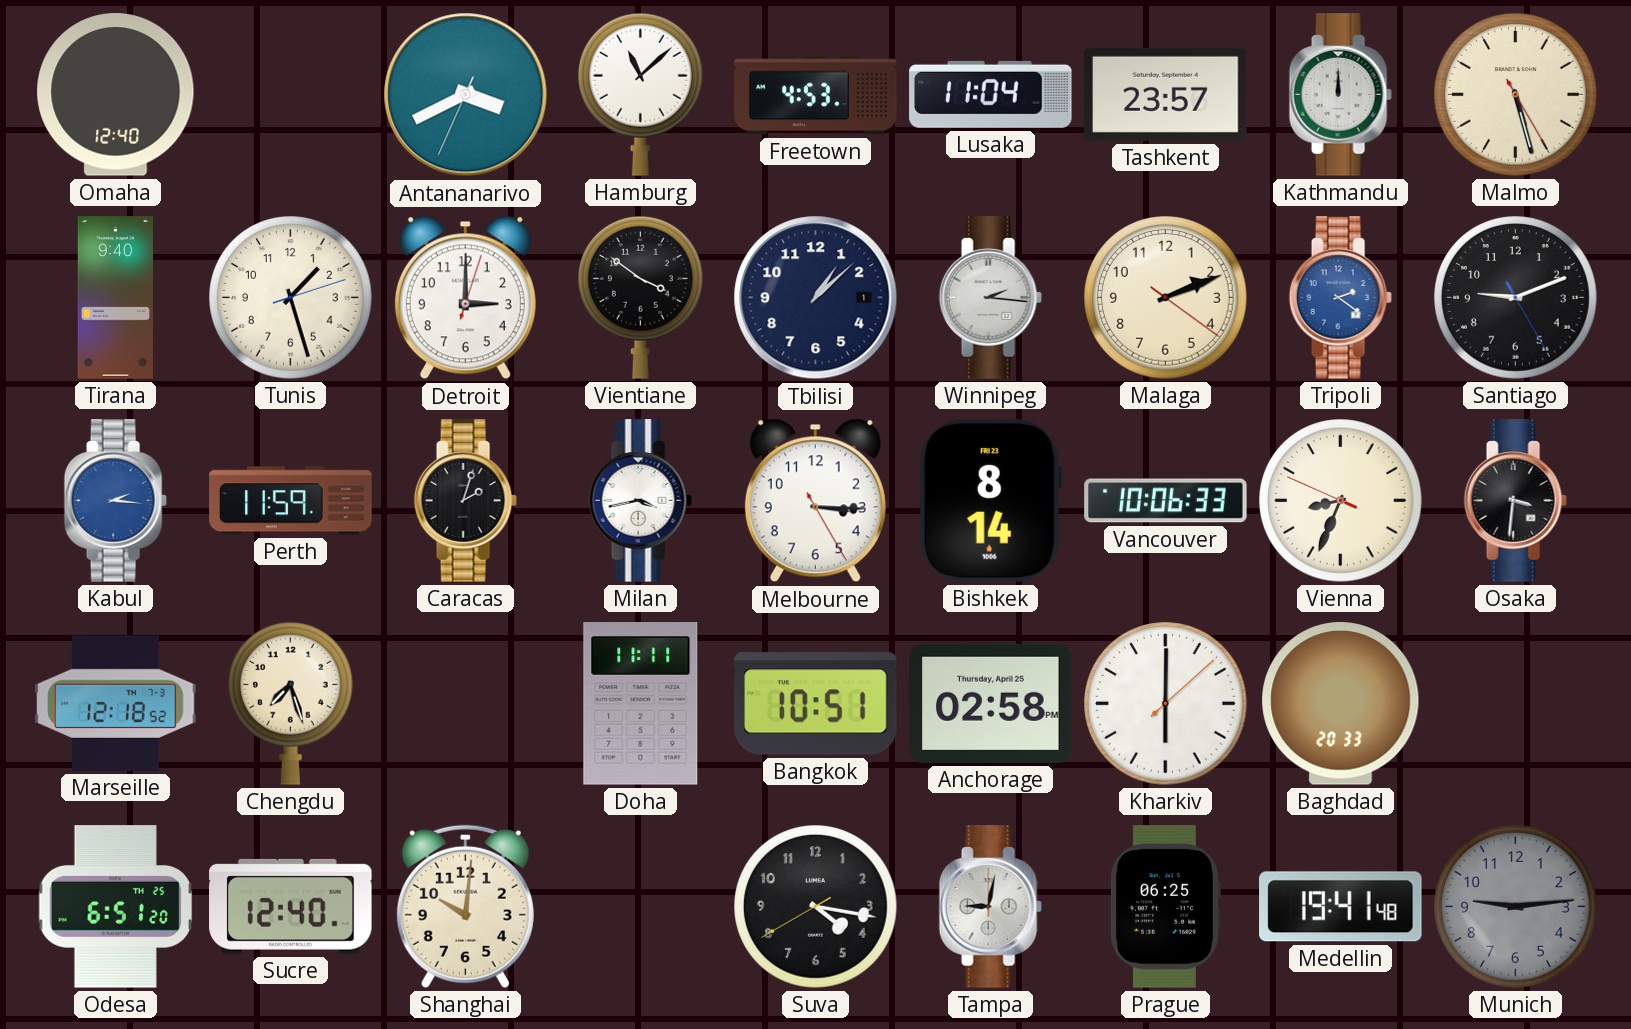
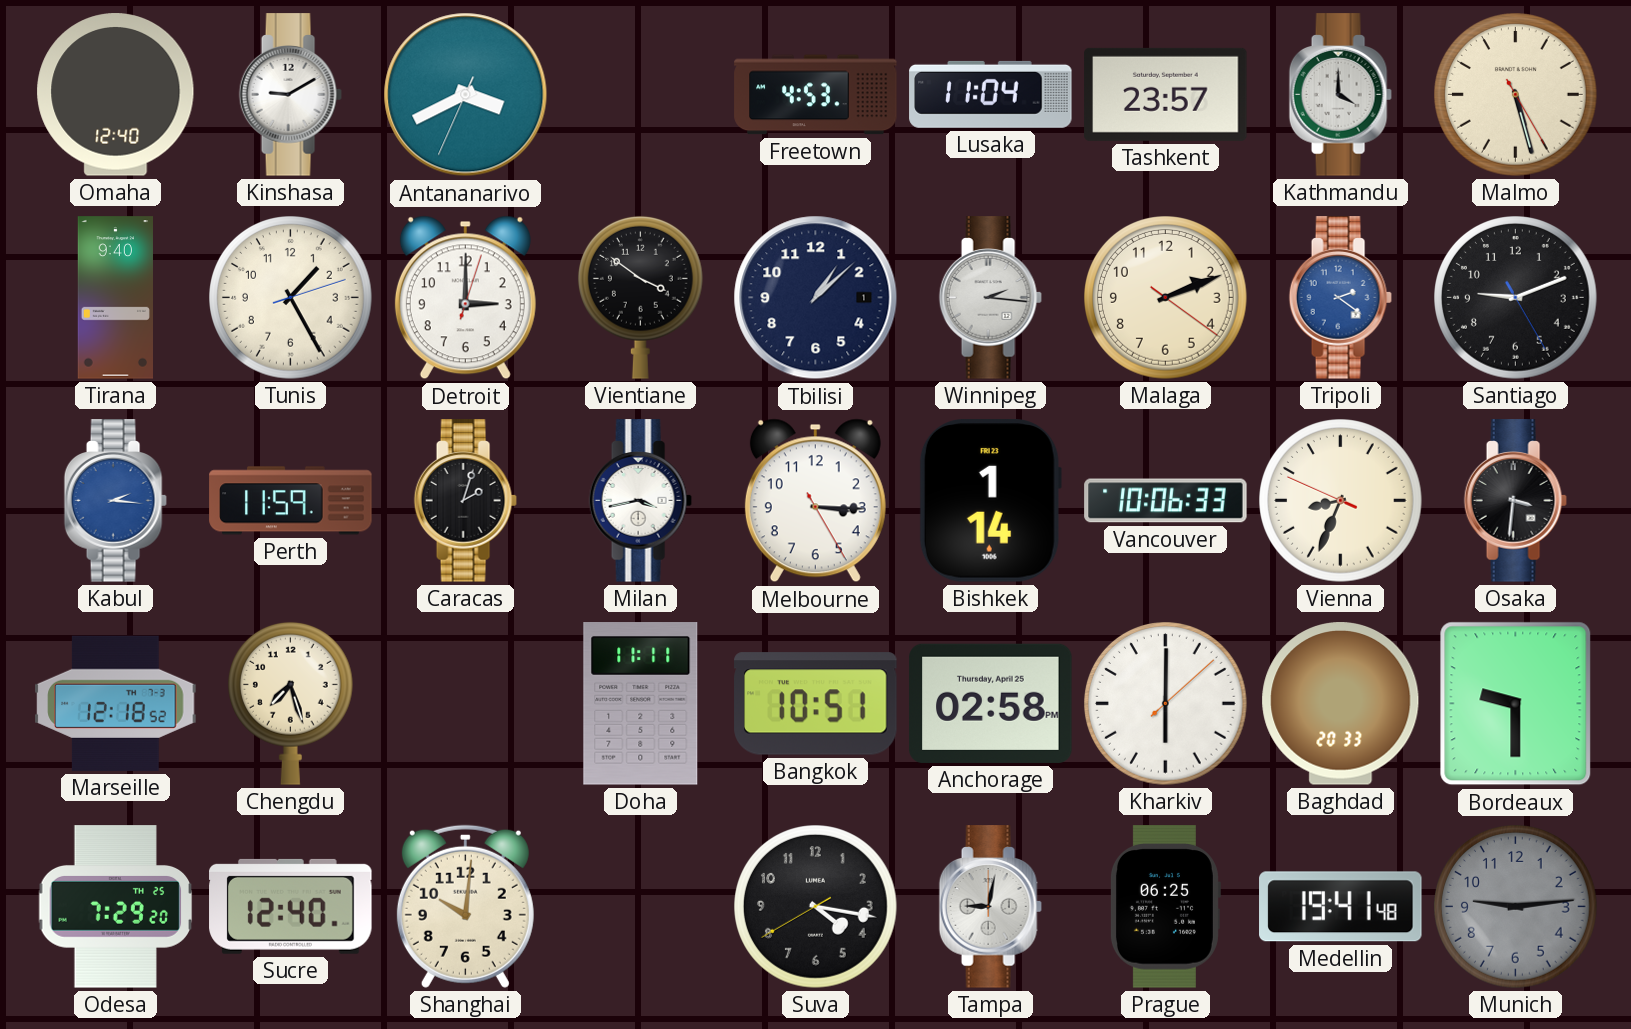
Kinshasa: none -> 9:10 (290, 95)
Hamburg: 11:08 -> none (640, 94)
Kathmandu: 12:00 -> 4:00 (1340, 95)
Tunis: 1:27 -> 1:25 (291, 298)
Bishkek: 8:14 -> 1:14 (990, 501)
Bordeaux: none -> 9:30 (1516, 704)
Odesa: 6:51 -> 7:29 (116, 907)
